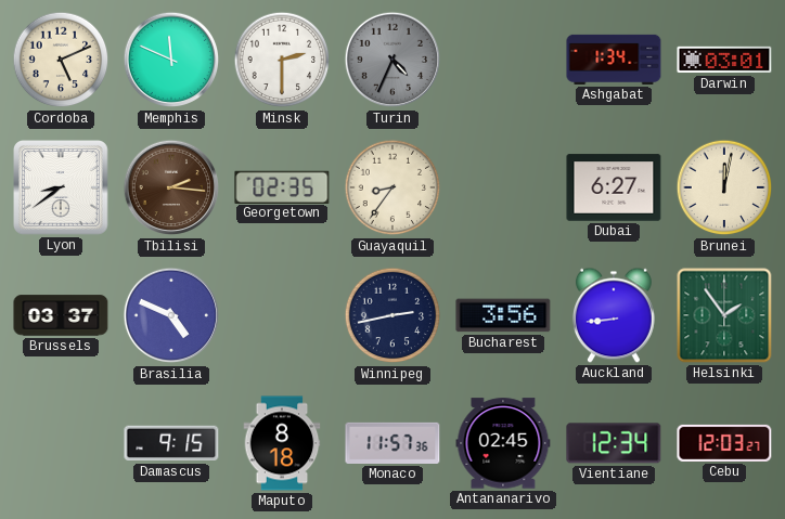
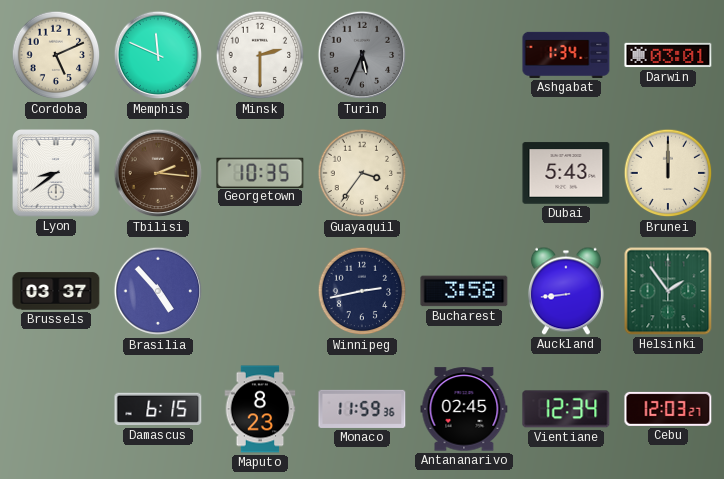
Turin: 4:34 -> 5:34 (362, 55)
Georgetown: 02:35 -> 10:35 (260, 172)
Guayaquil: 8:36 -> 3:36 (362, 173)
Dubai: 6:27 -> 5:43 (566, 173)
Brunei: 12:02 -> 12:00 (668, 173)
Brasilia: 4:49 -> 4:53 (158, 291)
Bucharest: 3:56 -> 3:58 (464, 291)
Damascus: 9:15 -> 6:15 (158, 409)
Maputo: 8:18 -> 8:23 (260, 409)
Monaco: 11:57 -> 11:59 (362, 409)
